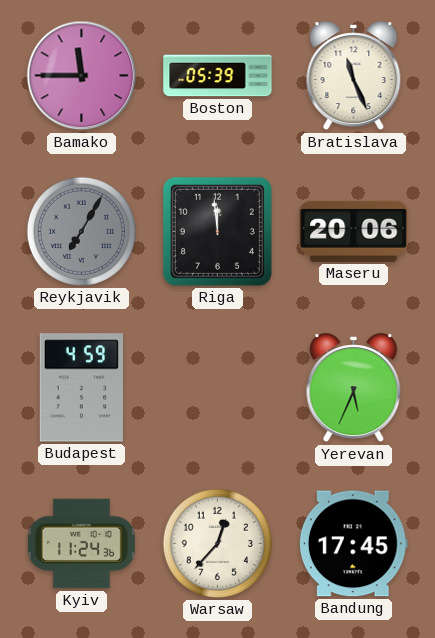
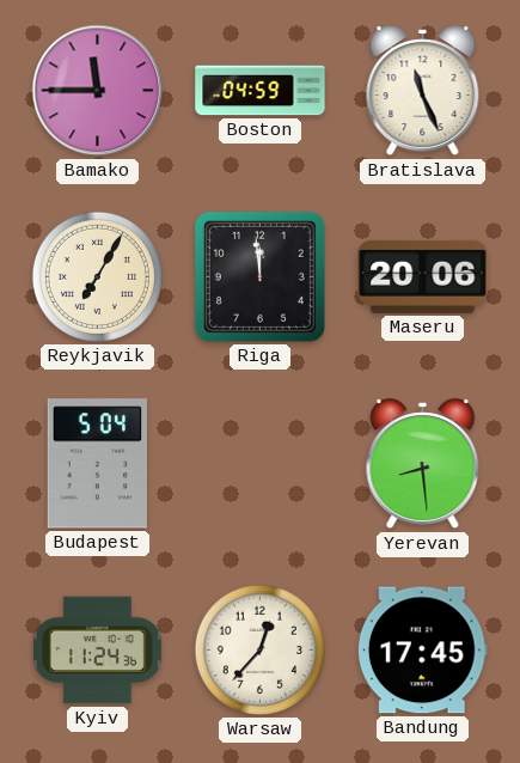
Boston: 05:39 -> 04:59 (261, 91)
Reykjavik dial: grey -> cream (97, 276)
Budapest: 4:59 -> 5:04 (97, 464)
Yerevan: 5:34 -> 8:29 (423, 464)
